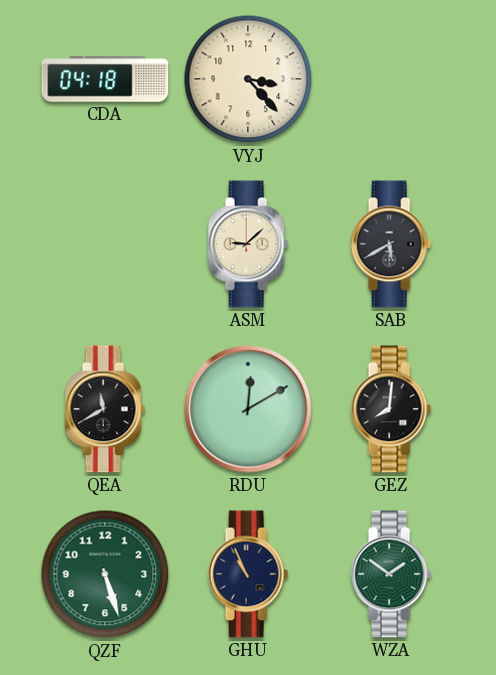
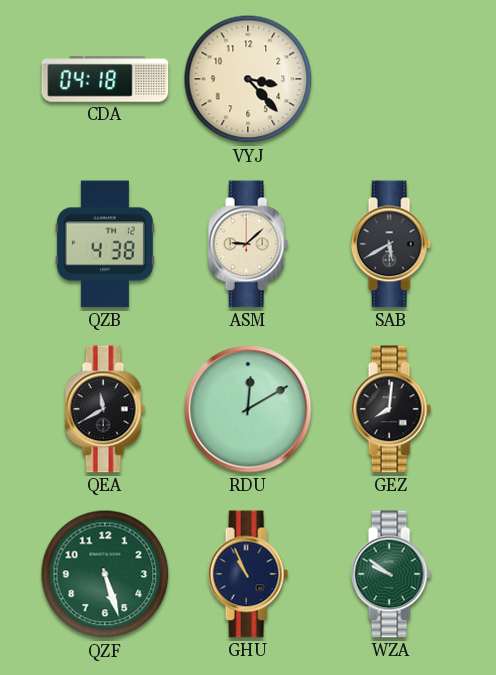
QZB: none -> 4:38 (105, 244)
WZA: 1:51 -> 9:51 (391, 574)
